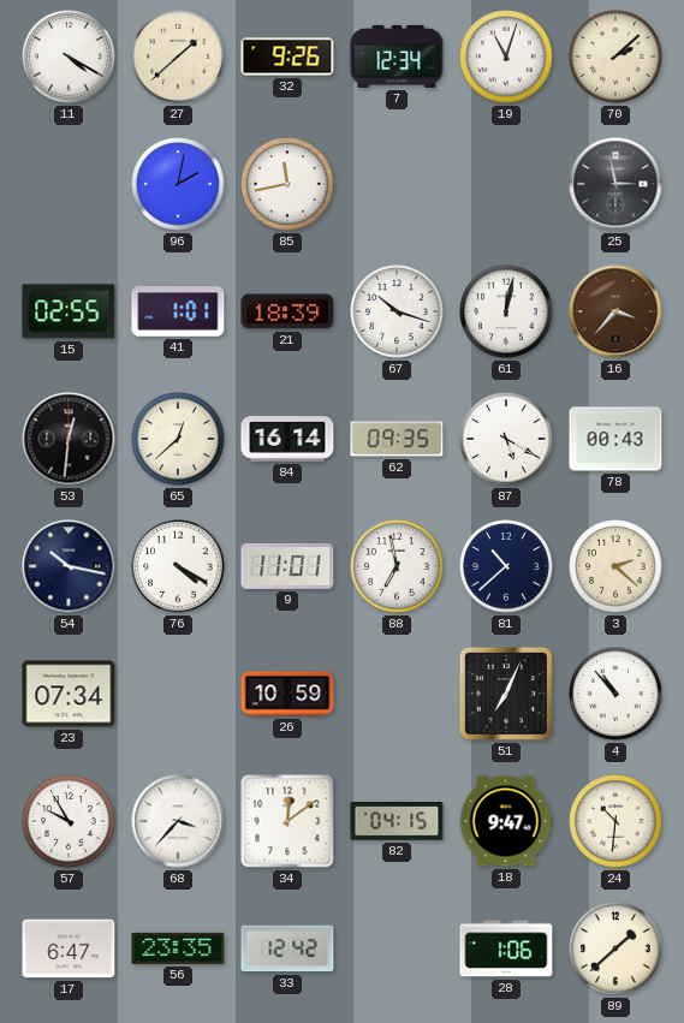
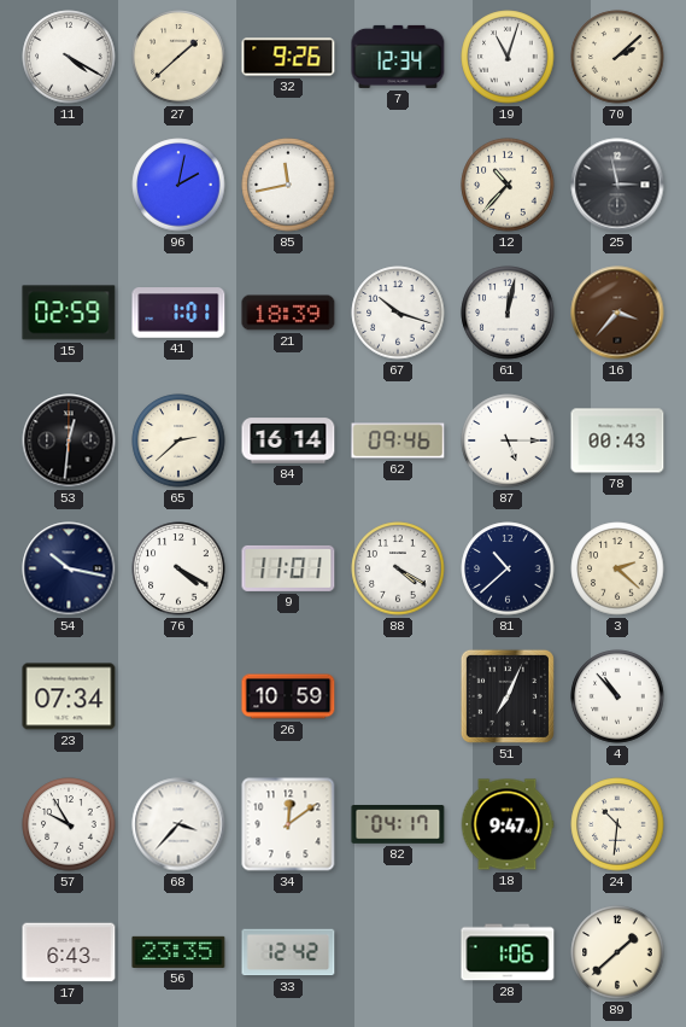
12: none -> 10:37 (508, 185)
15: 02:55 -> 02:59 (69, 313)
65: 12:38 -> 2:38 (178, 440)
62: 09:35 -> 09:46 (398, 440)
87: 5:20 -> 5:15 (508, 440)
88: 6:58 -> 4:20 (398, 568)
82: 04:15 -> 04:17 (398, 825)
17: 6:47 -> 6:43 (69, 952)
